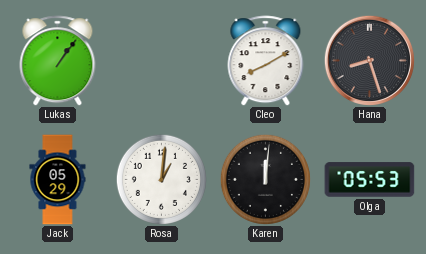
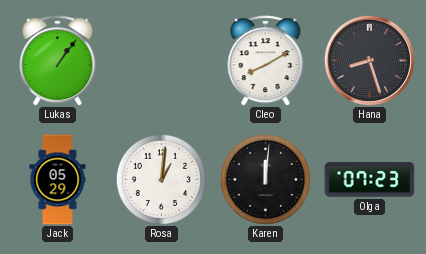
Olga: 05:53 -> 07:23 (370, 180)
